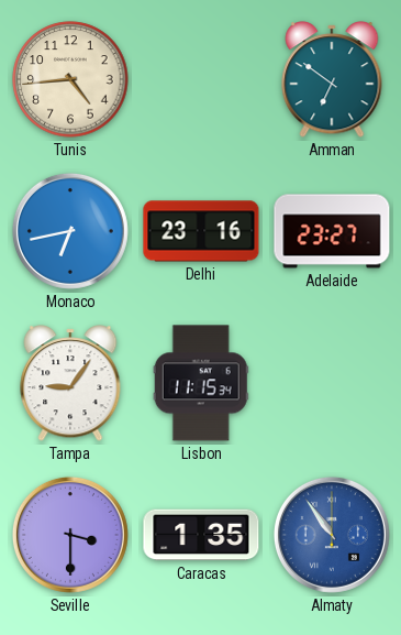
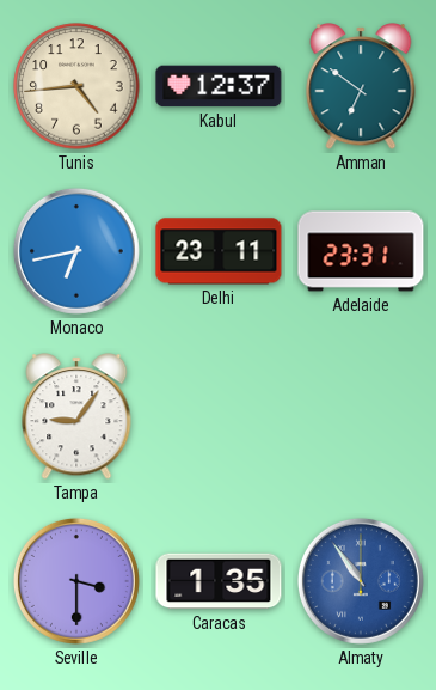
Kabul: none -> 12:37 (219, 86)
Delhi: 23:16 -> 23:11 (219, 251)
Adelaide: 23:27 -> 23:31 (361, 251)
Lisbon: 11:15 -> none (201, 383)
